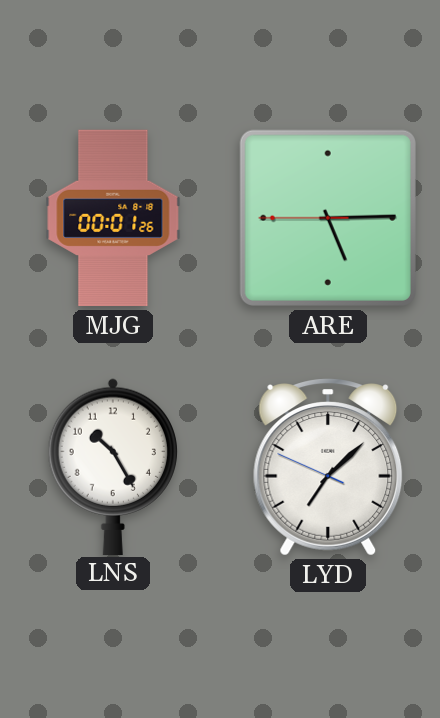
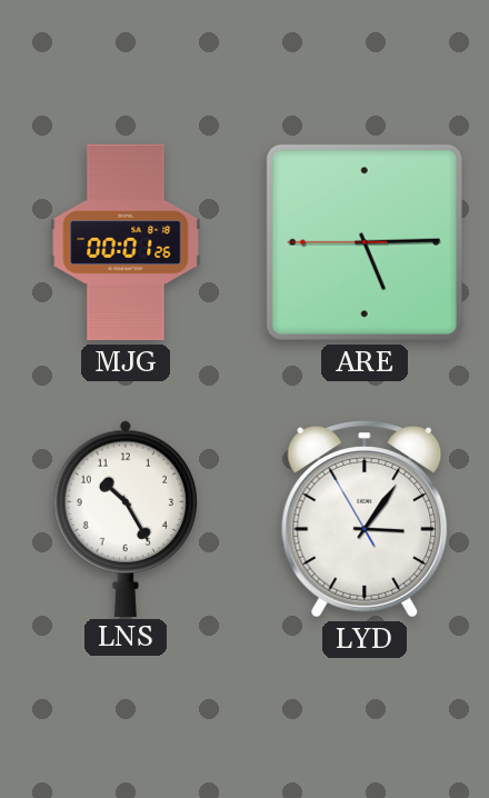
LYD: 7:07 -> 3:05 (365, 519)
